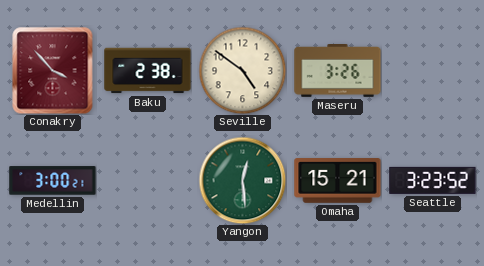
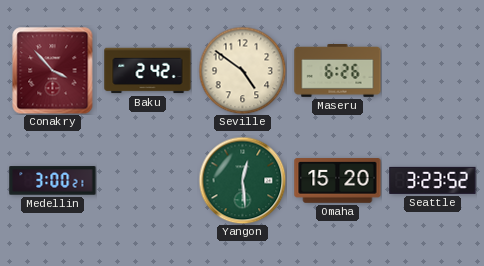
Baku: 2:38 -> 2:42 (148, 71)
Maseru: 3:26 -> 6:26 (338, 71)
Omaha: 15:21 -> 15:20 (338, 181)
